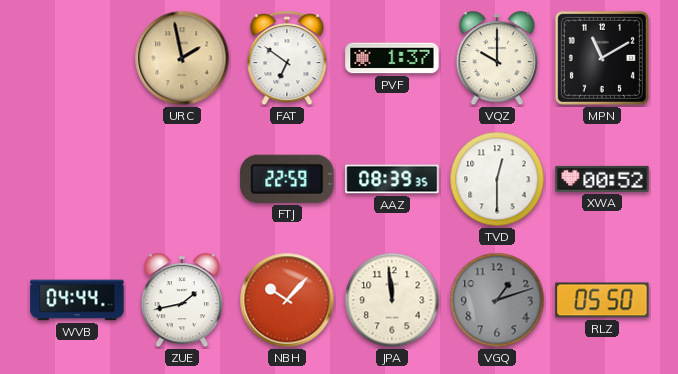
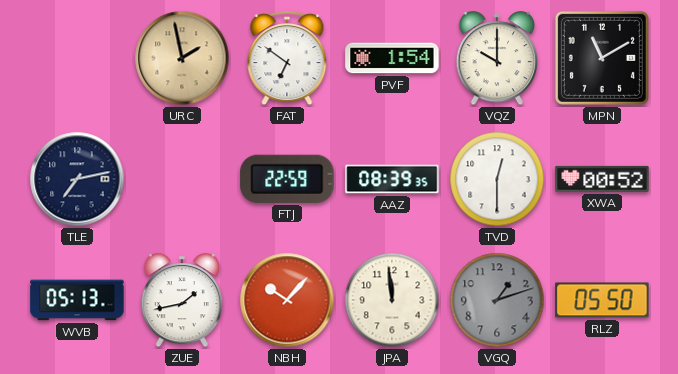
PVF: 1:37 -> 1:54 (392, 58)
TLE: none -> 7:13 (77, 179)
WVB: 04:44 -> 05:13 (77, 300)
